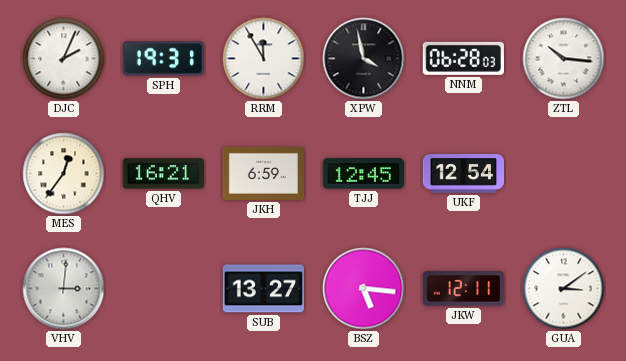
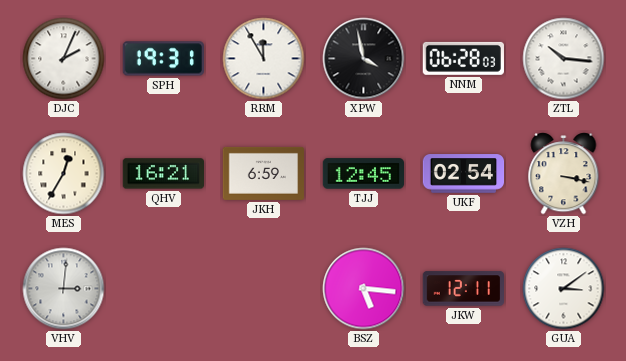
MES: 12:36 -> 12:35 (64, 174)
UKF: 12:54 -> 02:54 (464, 174)
VZH: none -> 3:17 (564, 174)
SUB: 13:27 -> none (264, 289)
